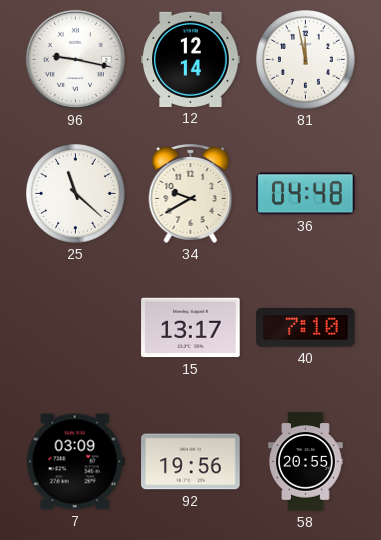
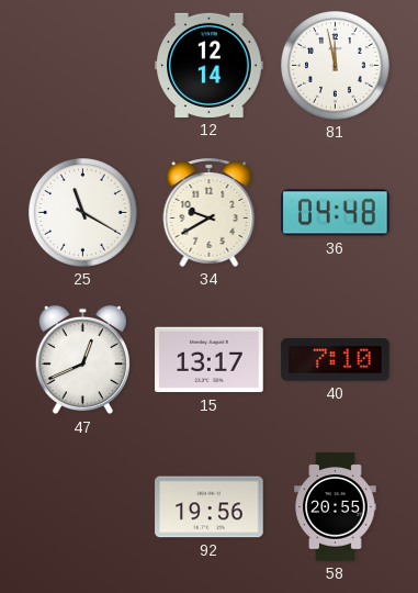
96: 9:17 -> none (75, 59)
25: 11:22 -> 11:20 (83, 213)
47: none -> 12:41 (82, 360)
7: 03:09 -> none (75, 462)
